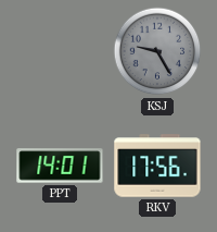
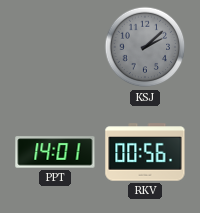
KSJ: 9:25 -> 2:08 (145, 47)
RKV: 17:56 -> 00:56 (145, 152)
